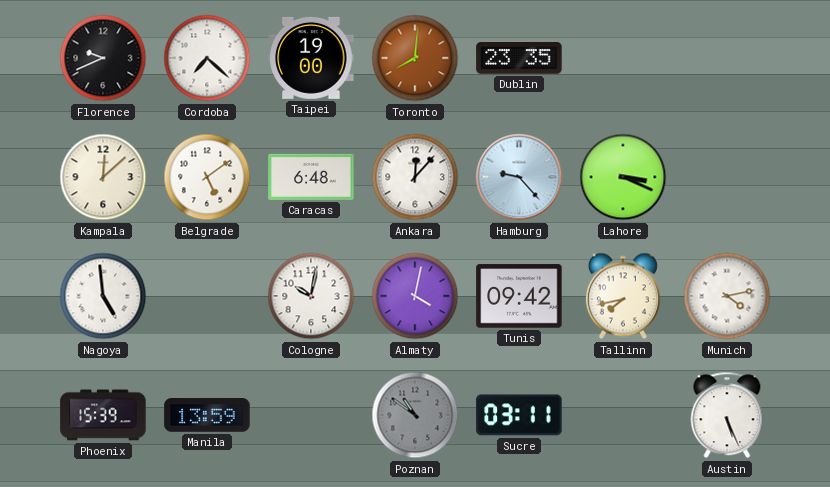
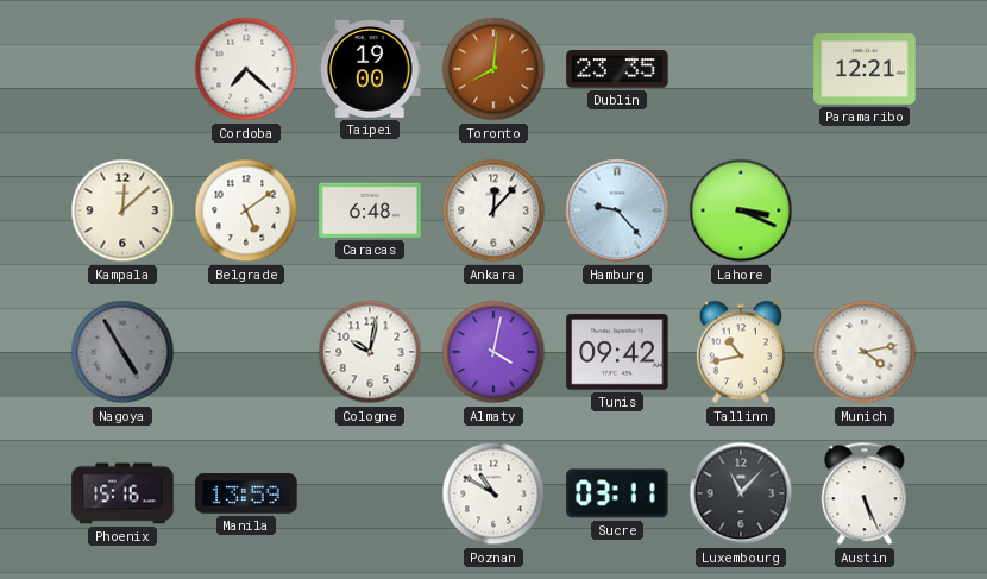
Florence: 9:41 -> none (103, 58)
Paramaribo: none -> 12:21 (865, 70)
Nagoya: 4:59 -> 4:55 (122, 352)
Nagoya dial: white -> grey (122, 352)
Tallinn: 7:43 -> 10:43 (741, 352)
Phoenix: 15:39 -> 15:16 (122, 493)
Poznan: 10:51 -> 10:50 (493, 493)
Poznan dial: grey -> white (493, 493)
Luxembourg: none -> 11:07 (741, 493)
